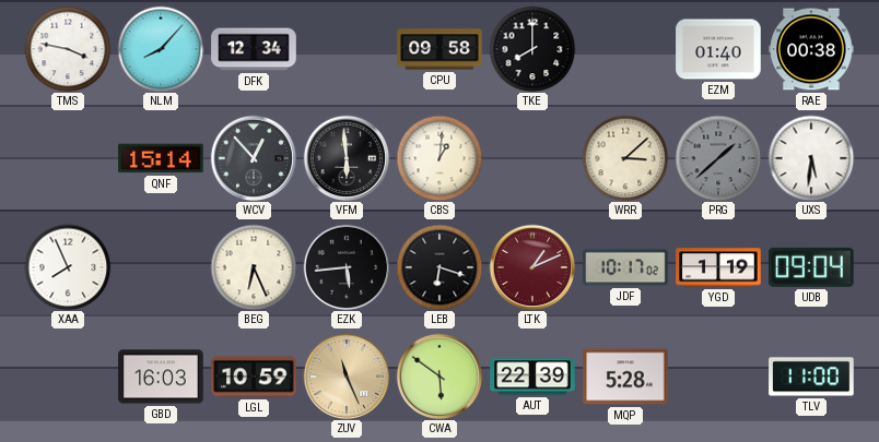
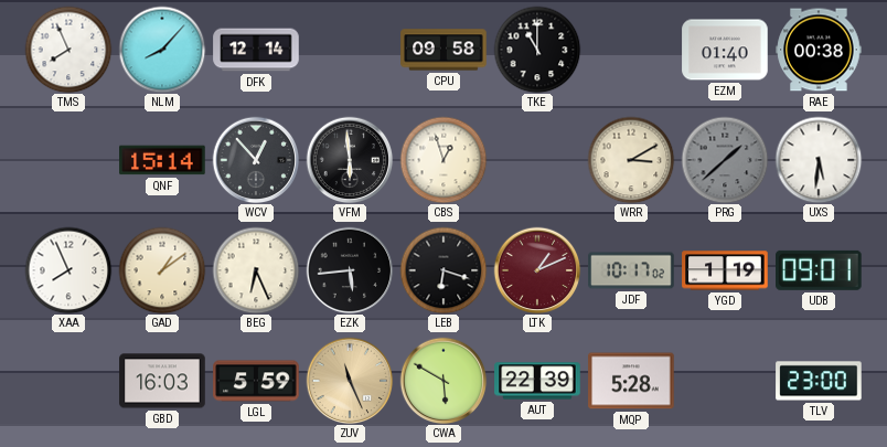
TMS: 3:47 -> 7:56 (68, 50)
DFK: 12:34 -> 12:14 (256, 50)
TKE: 8:00 -> 11:00 (537, 50)
CBS: 1:01 -> 12:57 (443, 160)
WRR: 3:08 -> 3:10 (631, 160)
GAD: none -> 1:09 (162, 270)
UDB: 09:04 -> 09:01 (820, 270)
LGL: 10:59 -> 5:59 (256, 381)
CWA: 5:51 -> 5:50 (443, 381)
TLV: 11:00 -> 23:00 (819, 381)
